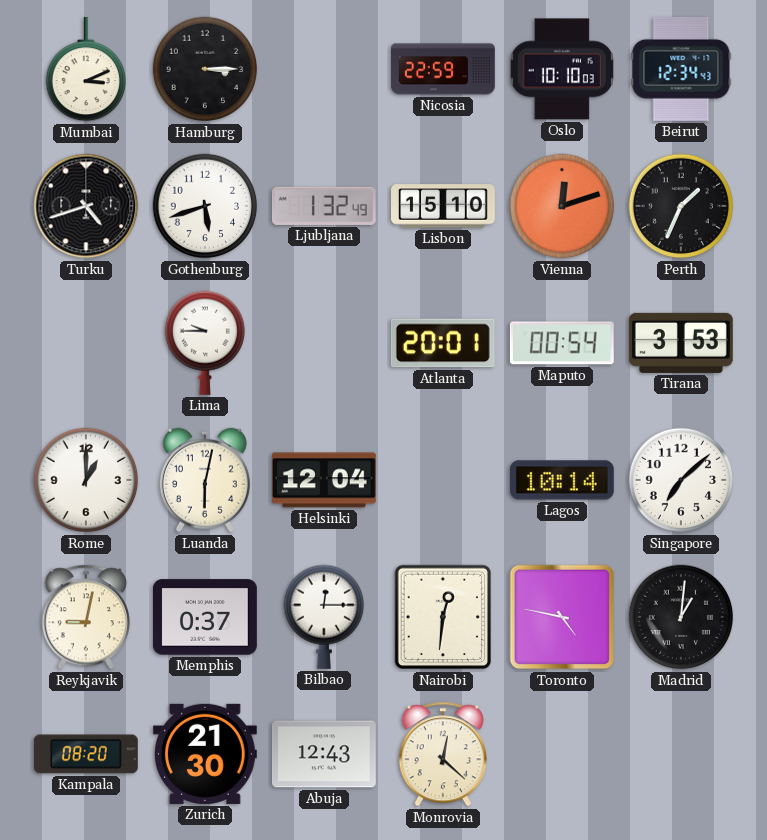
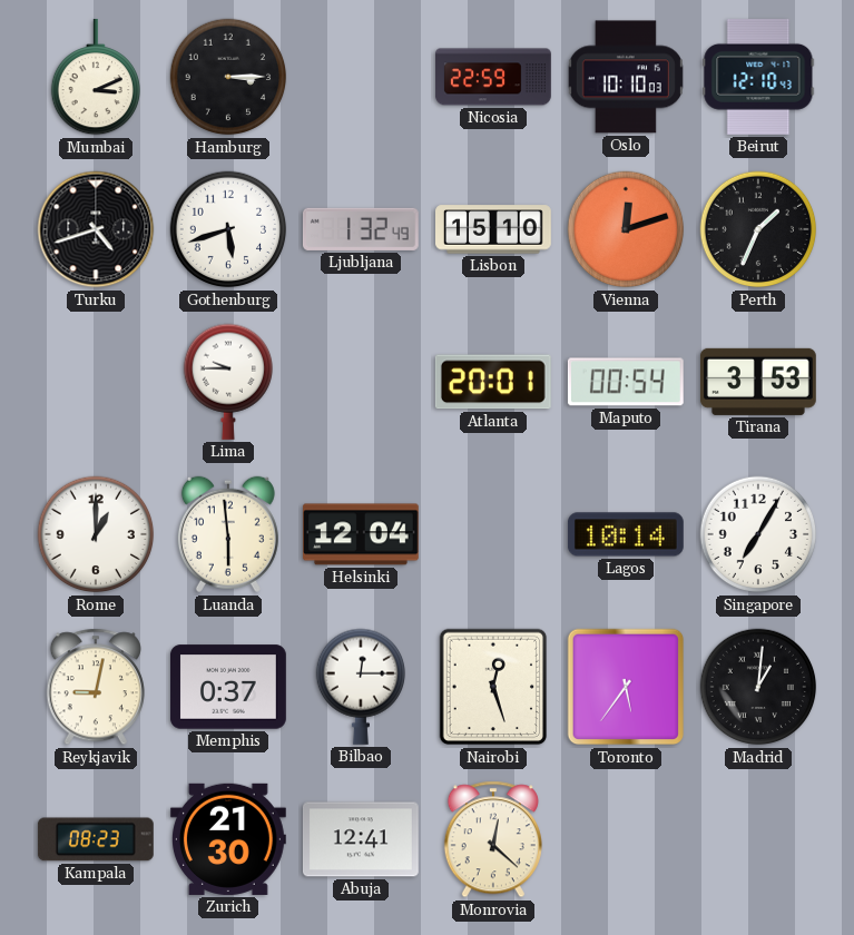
Beirut: 12:34 -> 12:10 (758, 77)
Luanda: 6:02 -> 5:59 (228, 534)
Singapore: 7:08 -> 7:05 (758, 534)
Nairobi: 12:31 -> 12:27 (493, 687)
Toronto: 4:47 -> 5:36 (626, 687)
Kampala: 08:20 -> 08:23 (96, 839)
Abuja: 12:43 -> 12:41 (361, 839)
